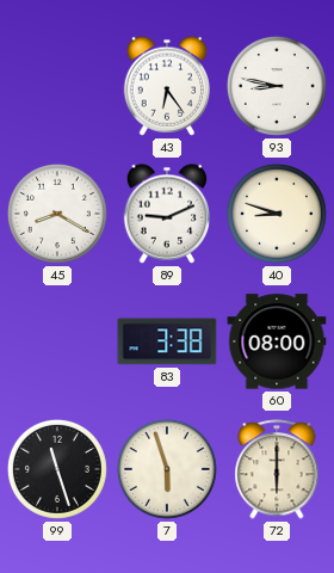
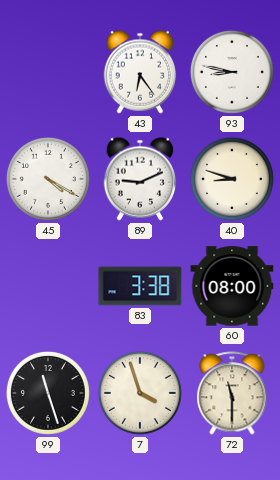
45: 8:20 -> 4:20 (48, 179)
7: 5:57 -> 3:57 (140, 393)
72: 6:00 -> 11:30 (232, 393)
